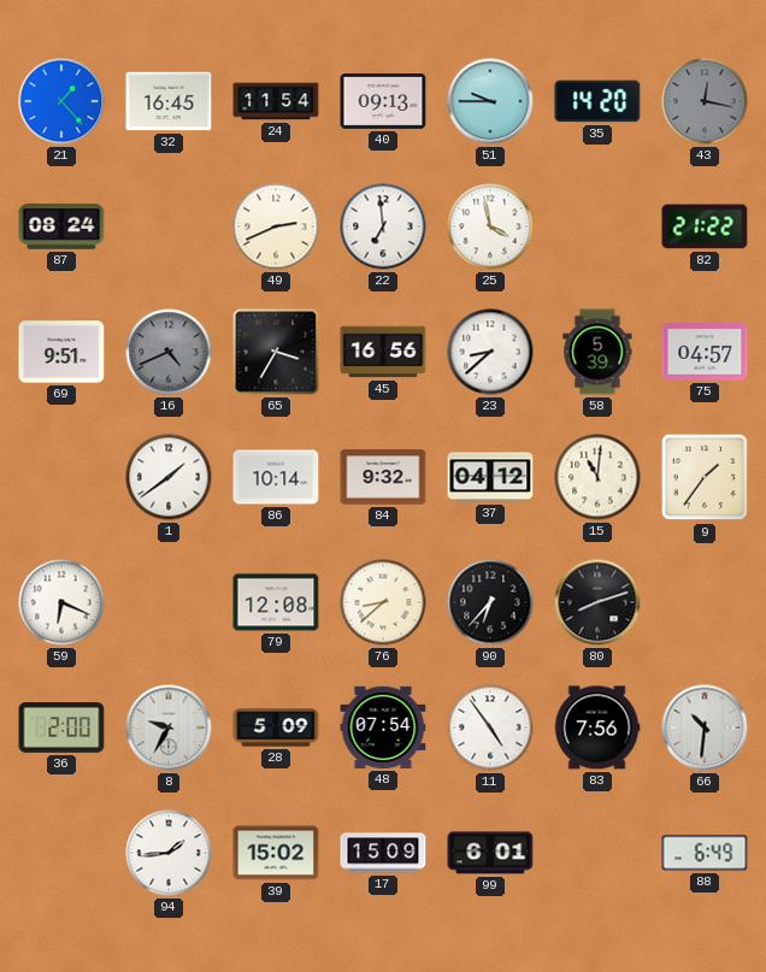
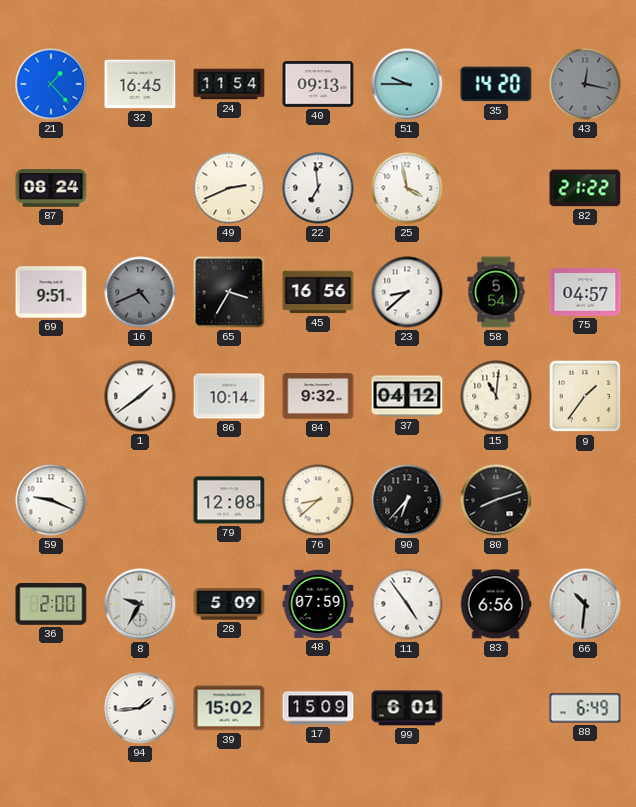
58: 5:39 -> 5:54 (496, 292)
59: 6:19 -> 9:19 (51, 500)
48: 07:54 -> 07:59 (318, 604)
83: 7:56 -> 6:56 (496, 604)
